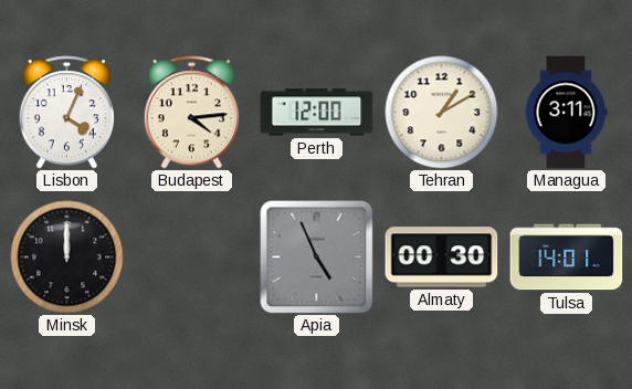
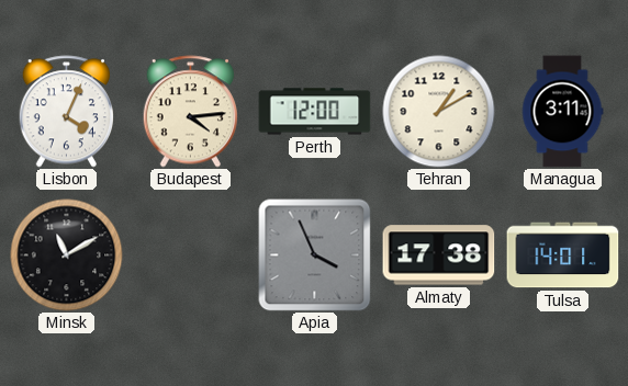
Minsk: 12:00 -> 11:10 (67, 256)
Apia: 4:56 -> 3:56 (315, 256)
Almaty: 00:30 -> 17:38 (439, 256)
